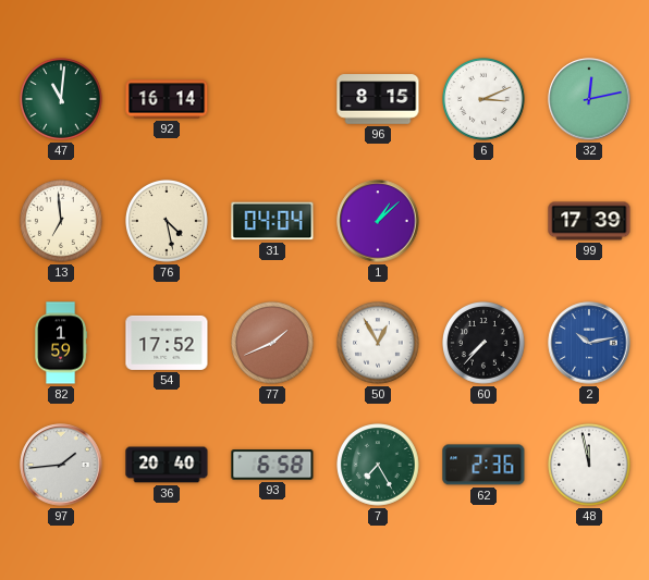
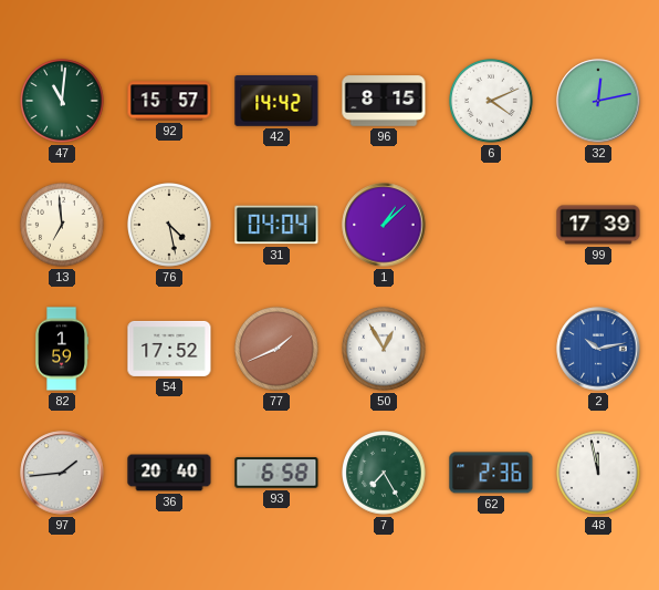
92: 16:14 -> 15:57 (169, 101)
42: none -> 14:42 (276, 102)
6: 3:11 -> 4:11 (492, 102)
60: 7:37 -> none (485, 344)
